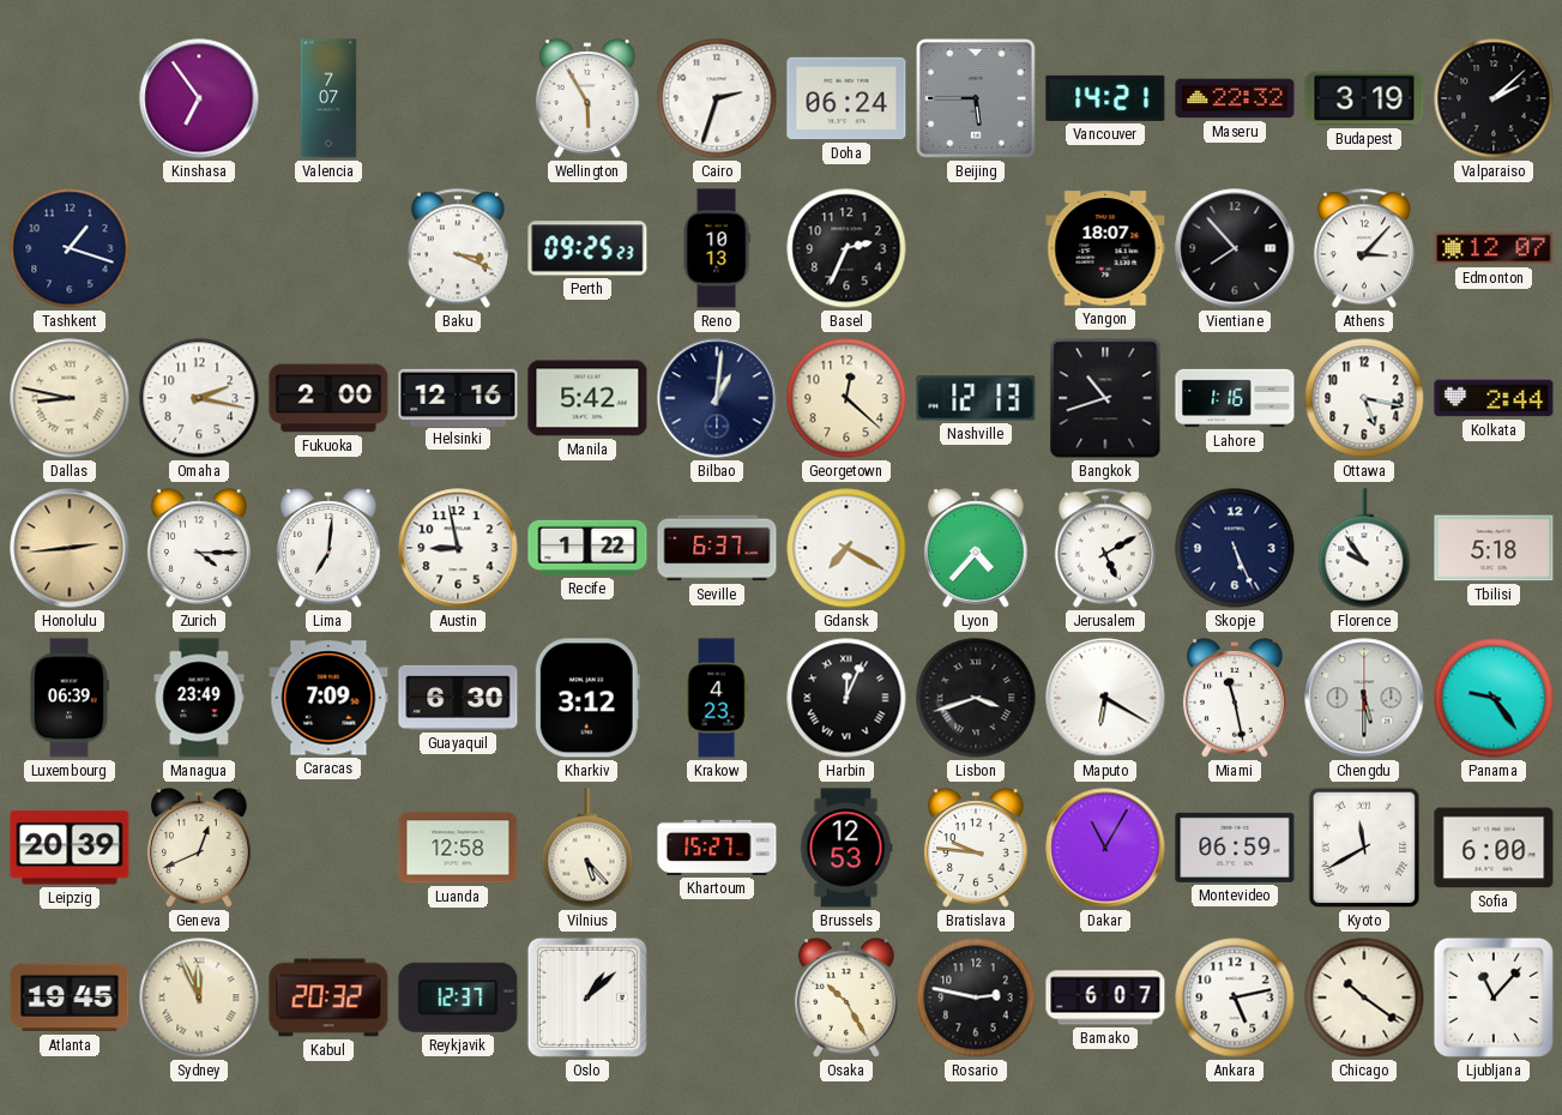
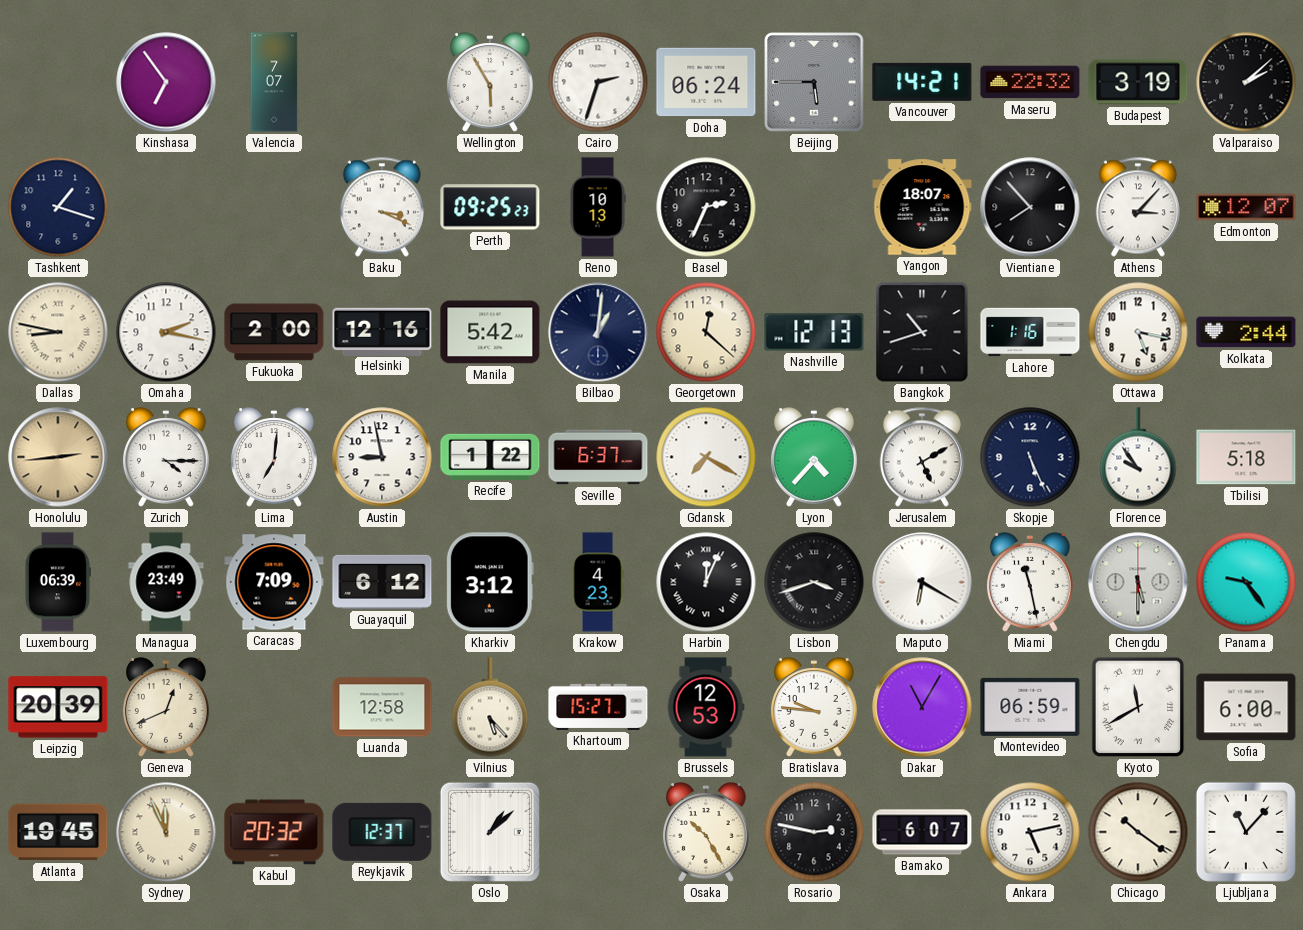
Guayaquil: 6:30 -> 6:12 (382, 582)
